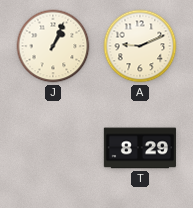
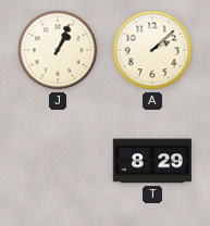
A: 9:11 -> 2:08 (152, 50)
